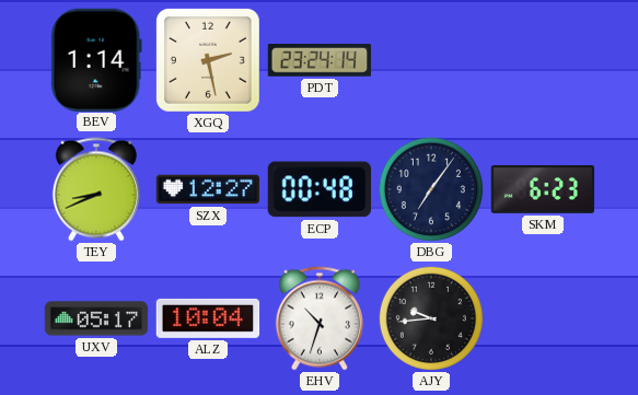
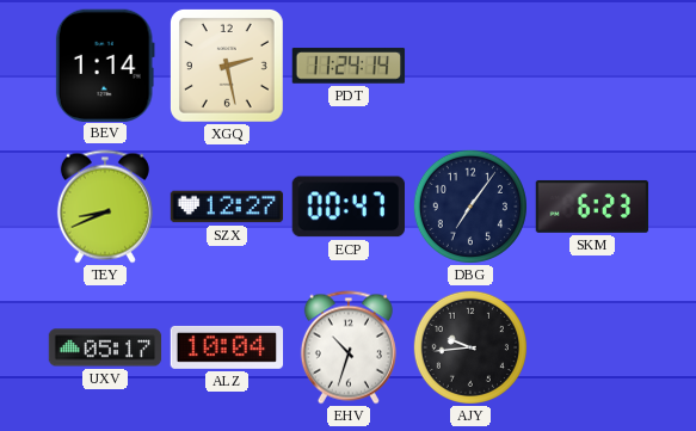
PDT: 23:24 -> 11:24 (349, 66)
ECP: 00:48 -> 00:47 (347, 207)
